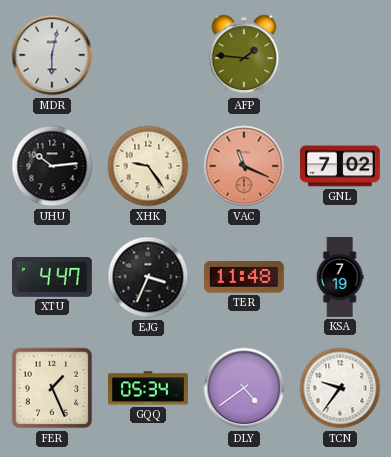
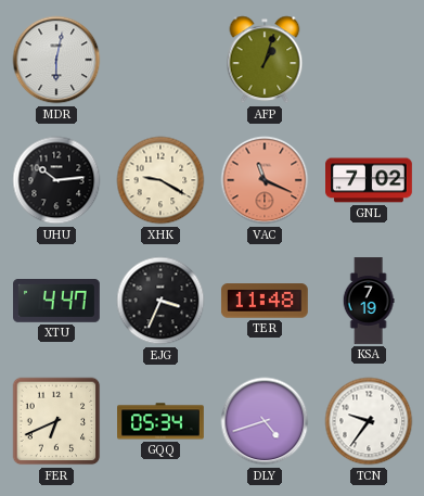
AFP: 1:46 -> 1:03 (265, 60)
XHK: 9:24 -> 9:20 (160, 180)
FER: 1:26 -> 6:41 (56, 421)
DLY: 4:39 -> 4:42 (265, 421)
